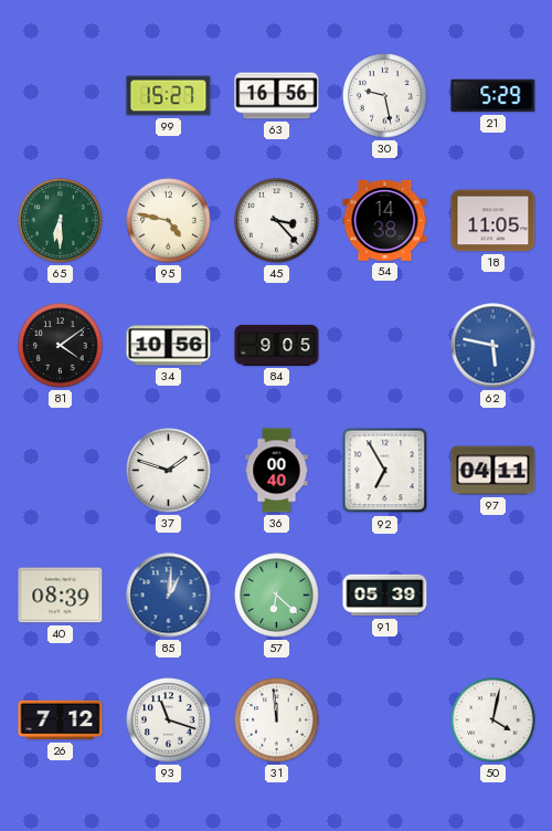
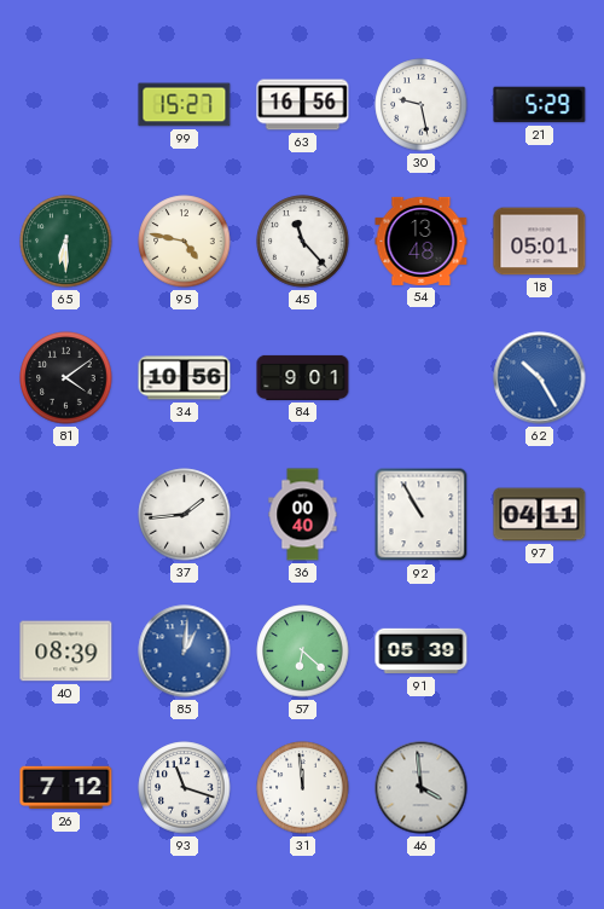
45: 3:23 -> 11:23 (303, 242)
54: 14:38 -> 13:48 (422, 241)
18: 11:05 -> 05:01 (540, 242)
84: 9:05 -> 9:01 (303, 377)
62: 5:47 -> 10:25 (540, 378)
37: 1:48 -> 1:44 (185, 515)
92: 6:55 -> 10:55 (422, 515)
46: none -> 3:59 (422, 788)
50: 4:02 -> none (493, 720)
